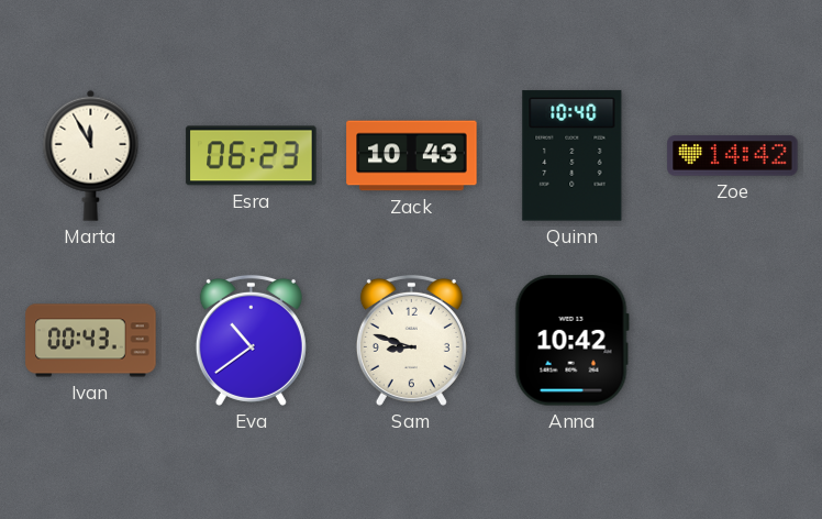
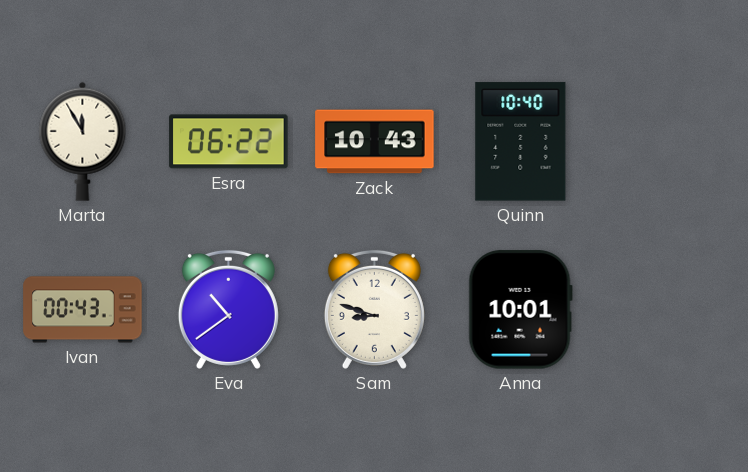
Esra: 06:23 -> 06:22 (229, 142)
Zoe: 14:42 -> none (733, 156)
Anna: 10:42 -> 10:01 (520, 310)
